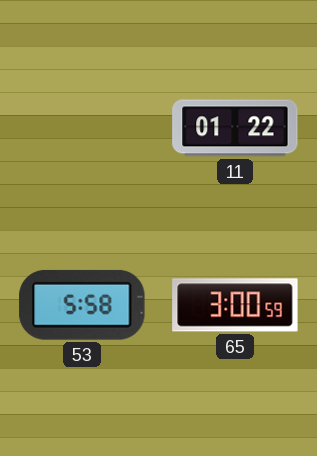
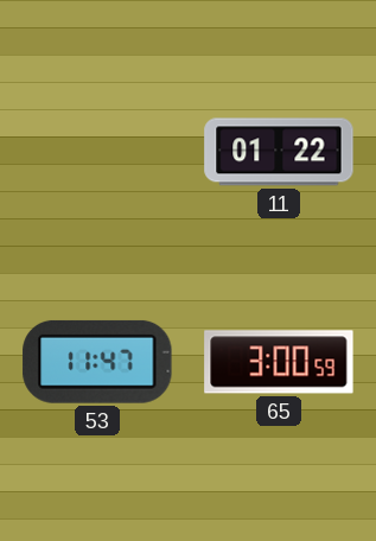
53: 5:58 -> 11:47 (97, 362)
